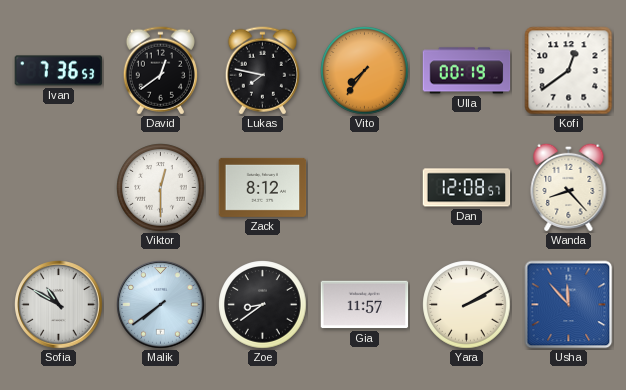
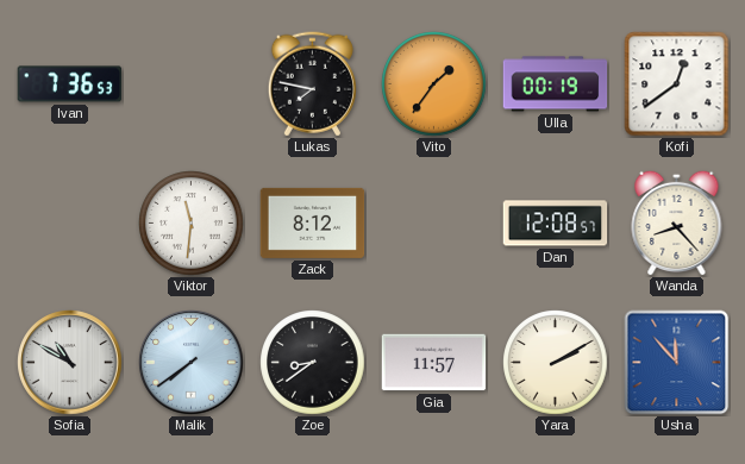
David: 12:39 -> none (160, 71)
Vito: 7:36 -> 1:36 (434, 84)
Viktor: 12:30 -> 11:31 (192, 224)
